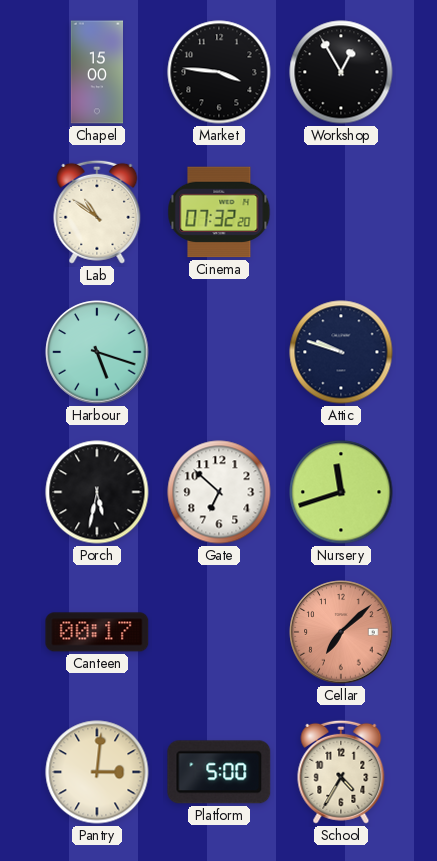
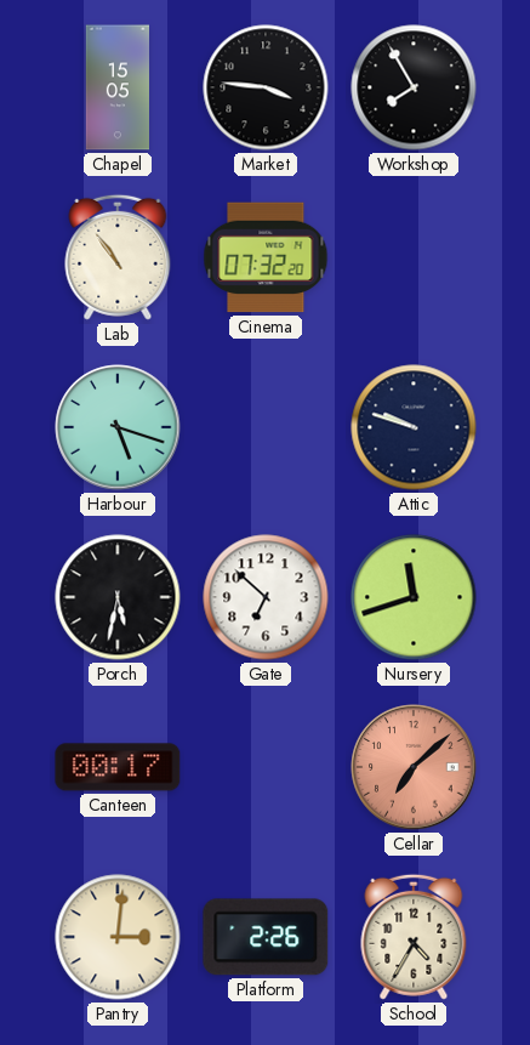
Chapel: 15:00 -> 15:05 (116, 87)
Workshop: 12:55 -> 7:55 (414, 87)
Lab: 10:51 -> 10:54 (118, 257)
Platform: 5:00 -> 2:26 (266, 937)
